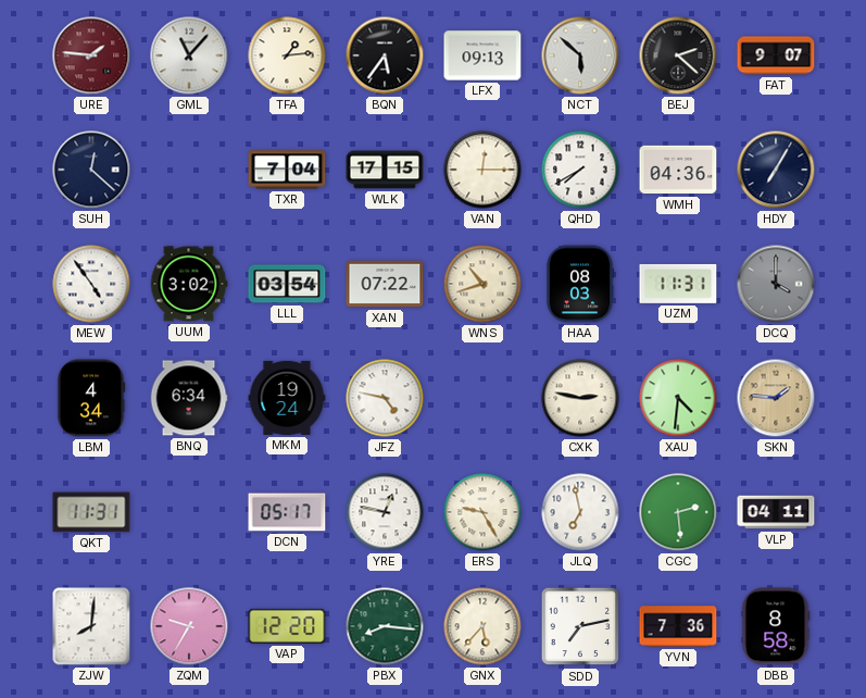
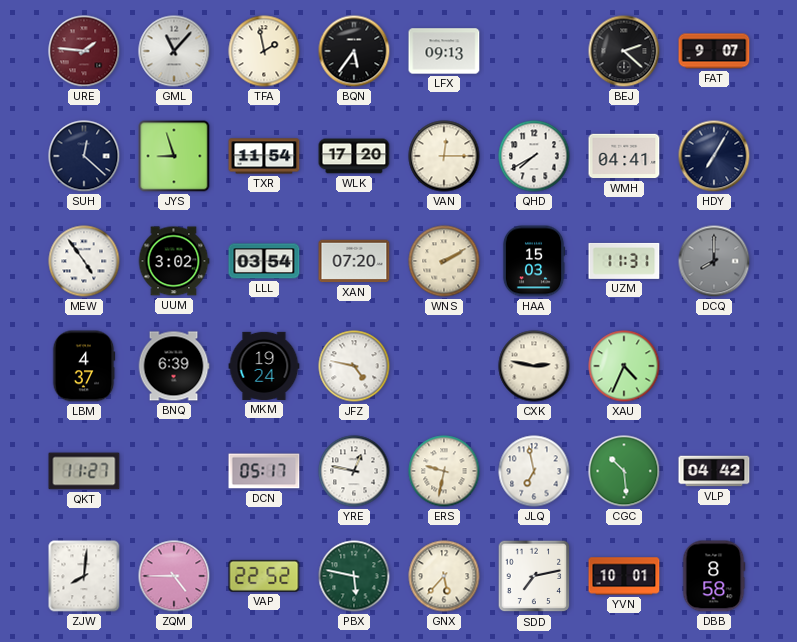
TFA: 1:14 -> 1:58 (264, 51)
NCT: 5:52 -> none (580, 55)
JYS: none -> 8:57 (174, 156)
TXR: 7:04 -> 11:54 (264, 156)
WLK: 17:15 -> 17:20 (354, 156)
WMH: 04:36 -> 04:41 (624, 156)
XAN: 07:22 -> 07:20 (354, 261)
WNS: 10:42 -> 2:10 (444, 261)
HAA: 08:03 -> 15:03 (534, 261)
DCQ: 4:00 -> 8:00 (714, 261)
LBM: 4:34 -> 4:37 (84, 366)
BNQ: 6:34 -> 6:39 (174, 366)
XAU: 4:31 -> 4:34 (624, 366)
SKN: 1:46 -> none (776, 398)
QKT: 11:31 -> 11:27 (84, 471)
ERS: 9:25 -> 9:32 (444, 471)
CGC: 2:29 -> 10:29 (624, 471)
VLP: 04:11 -> 04:42 (714, 471)
ZQM: 9:35 -> 4:45 (174, 576)
VAP: 12:20 -> 22:52 (264, 576)
PBX: 8:16 -> 5:47 (354, 576)
YVN: 7:36 -> 10:01 (624, 576)
